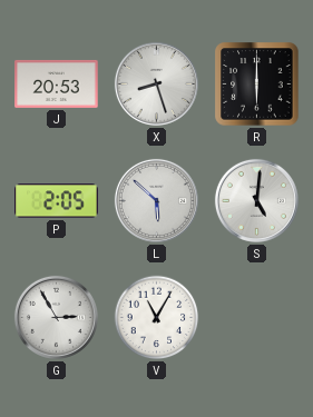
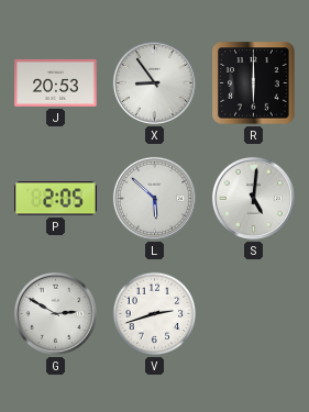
X: 8:27 -> 8:54 (154, 82)
G: 2:55 -> 2:50 (55, 313)
V: 11:05 -> 2:42 (155, 314)
